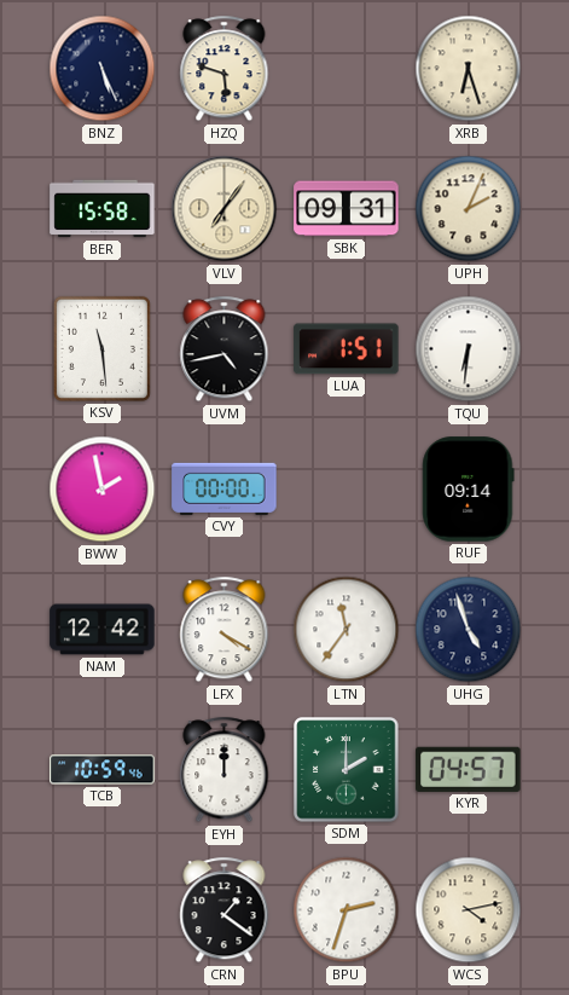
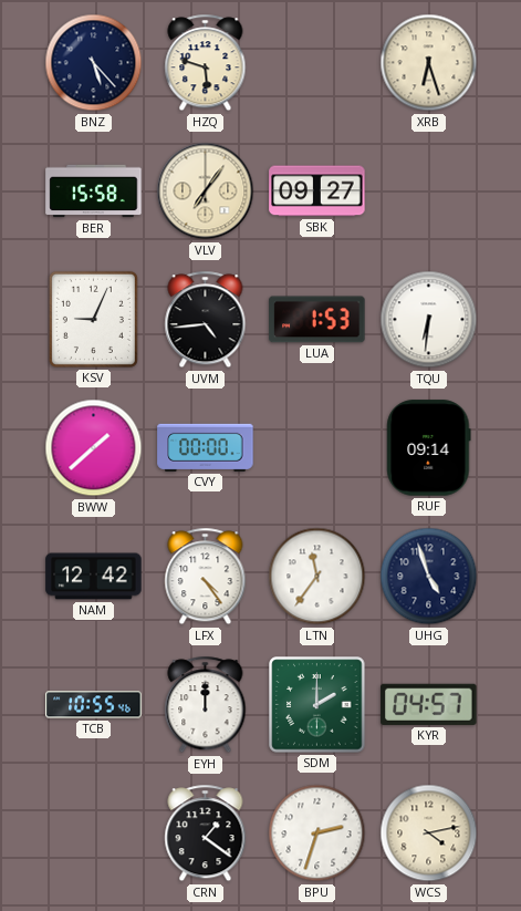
BNZ: 5:26 -> 5:23 (94, 63)
SBK: 09:31 -> 09:27 (317, 191)
UPH: 2:04 -> none (469, 209)
KSV: 11:29 -> 9:04 (93, 319)
UVM: 4:43 -> 4:44 (206, 320)
LUA: 1:51 -> 1:53 (317, 320)
BWW: 1:58 -> 1:38 (94, 448)
LFX: 4:20 -> 4:24 (206, 577)
TCB: 10:59 -> 10:55 (94, 705)
